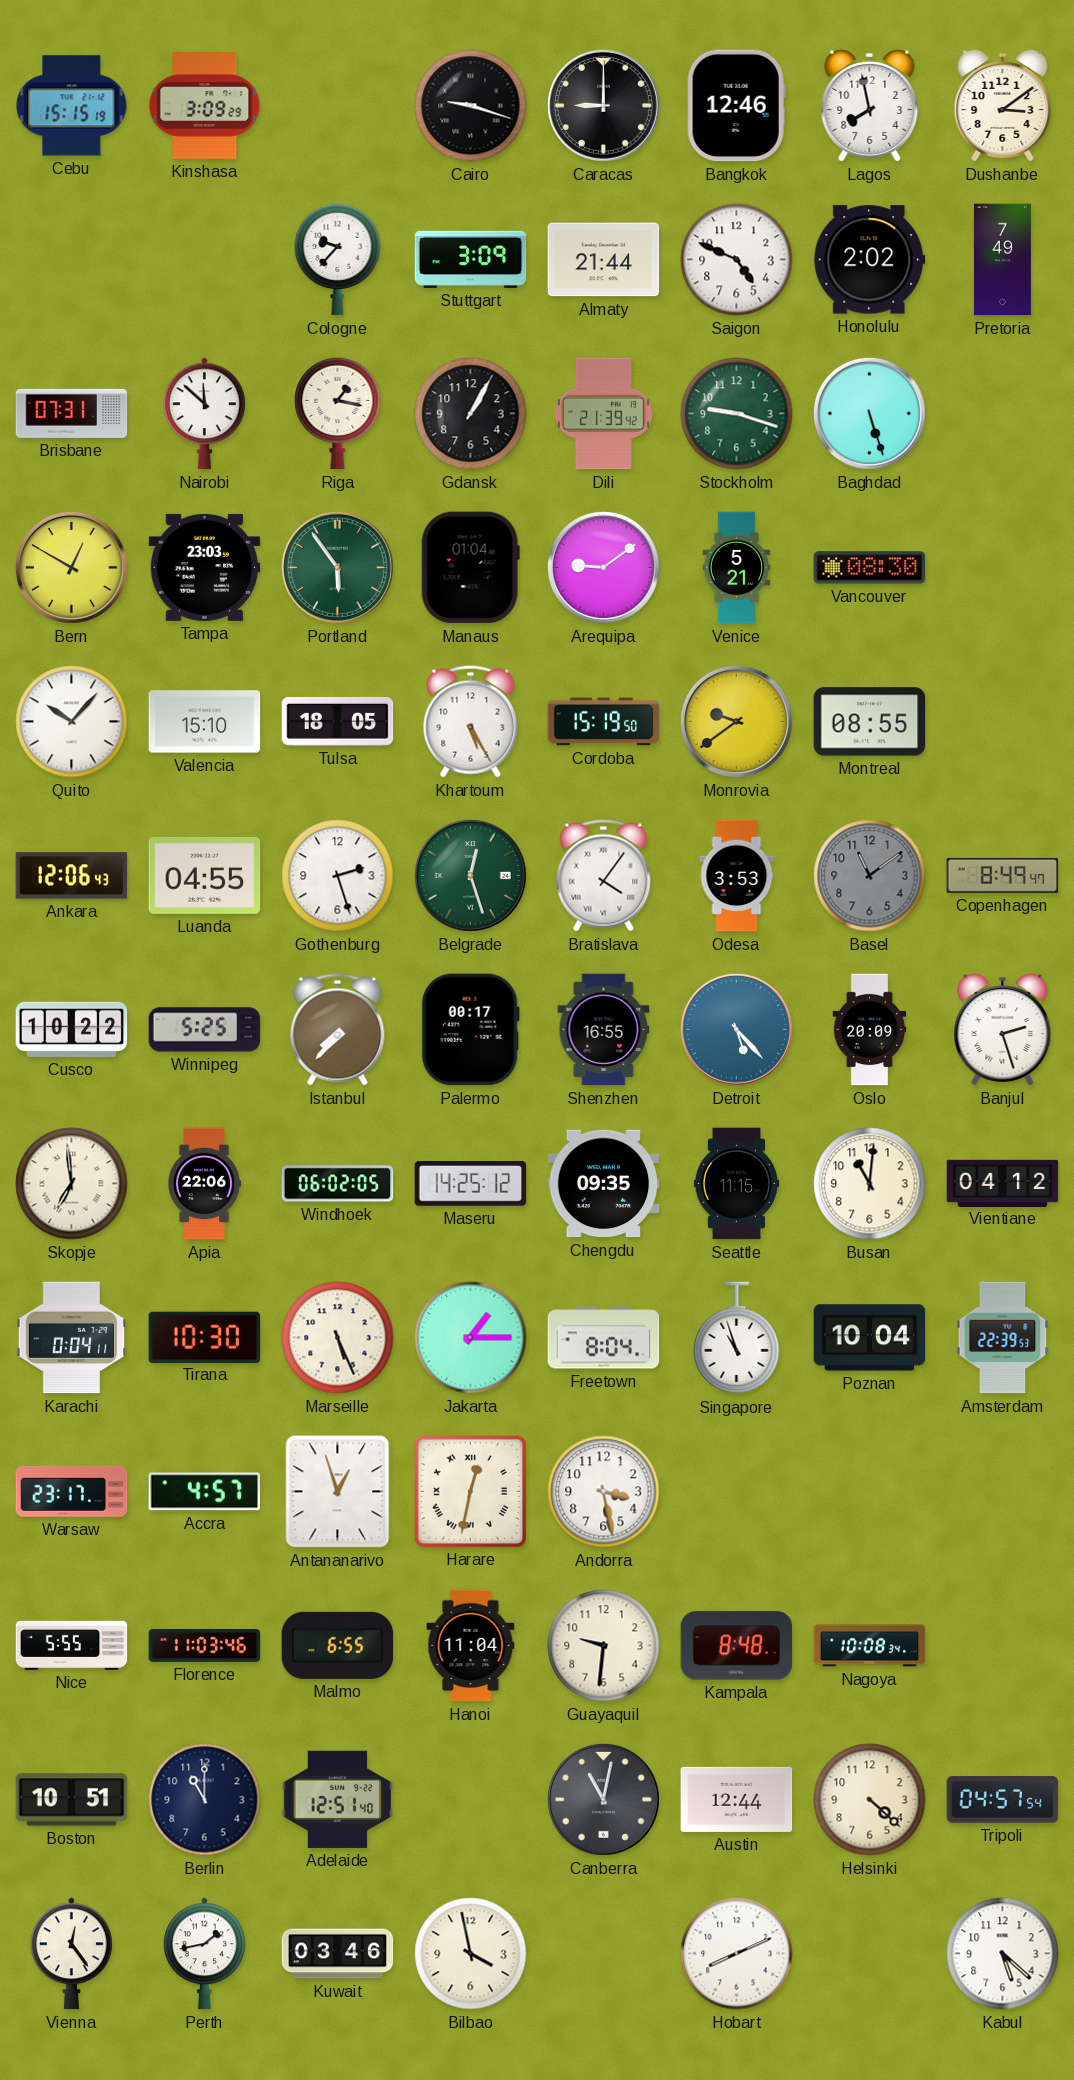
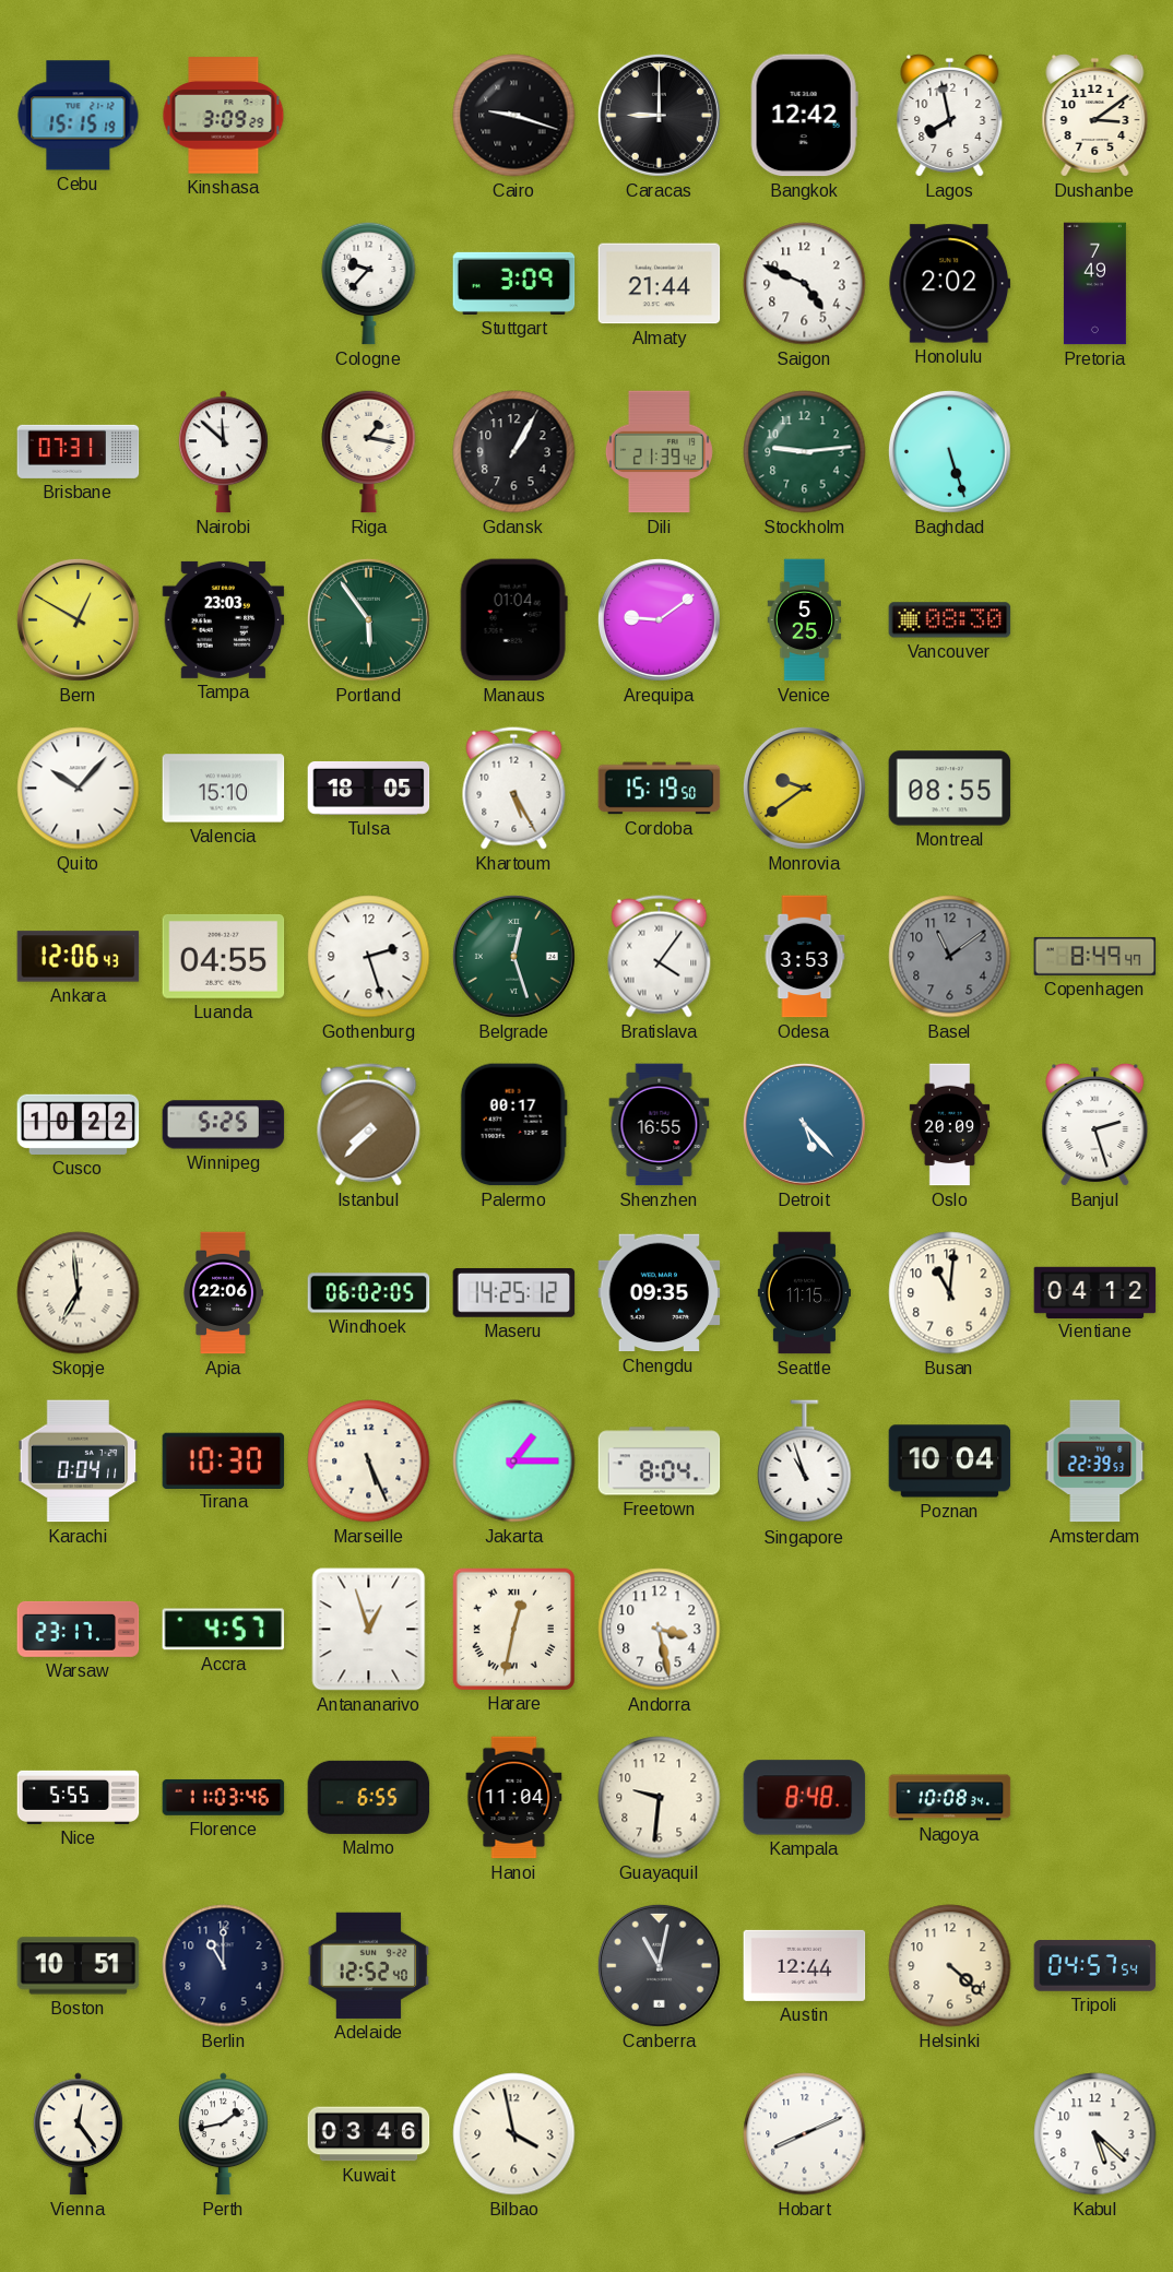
Bangkok: 12:46 -> 12:42 (804, 116)
Stockholm: 9:18 -> 9:14 (805, 452)
Venice: 5:21 -> 5:25 (805, 620)
Adelaide: 12:51 -> 12:52 (369, 1965)
